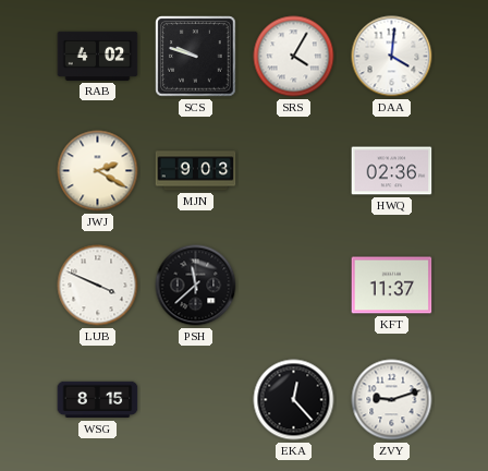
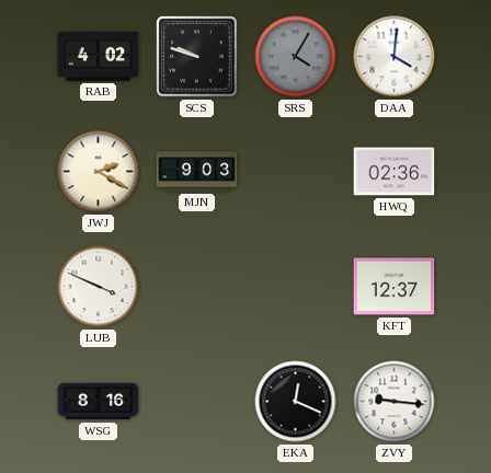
SRS dial: white -> grey (296, 57)
PSH: 11:38 -> none (196, 286)
KFT: 11:37 -> 12:37 (395, 287)
WSG: 8:15 -> 8:16 (99, 402)
EKA: 12:23 -> 12:19 (296, 402)
ZVY: 9:12 -> 9:16 (395, 402)
